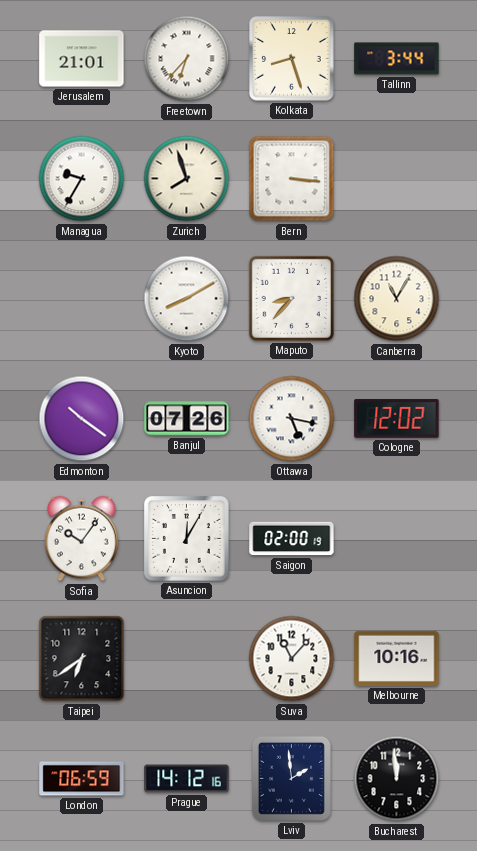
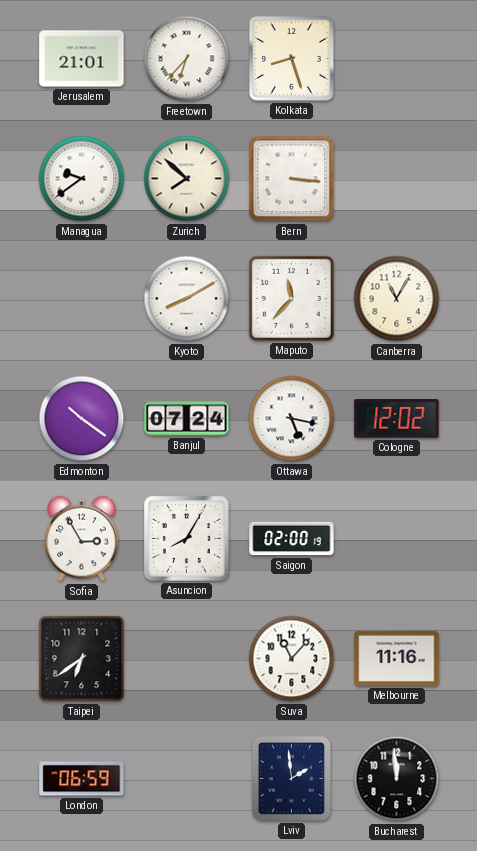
Tallinn: 3:44 -> none (397, 59)
Managua: 9:35 -> 9:39 (82, 179)
Zurich: 7:57 -> 7:52 (187, 179)
Maputo: 8:37 -> 11:37 (291, 298)
Banjul: 07:26 -> 07:24 (187, 419)
Sofia: 10:06 -> 2:55 (82, 539)
Asuncion: 12:05 -> 8:05 (187, 539)
Melbourne: 10:16 -> 11:16 (397, 658)
Prague: 14:12 -> none (187, 779)
